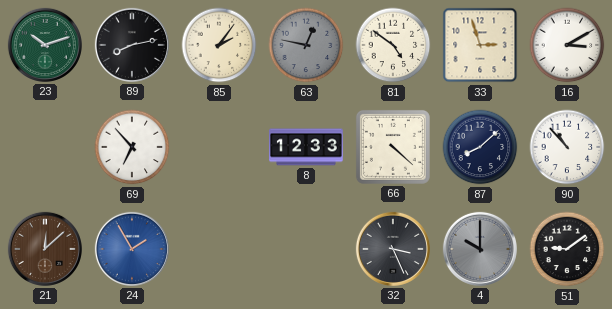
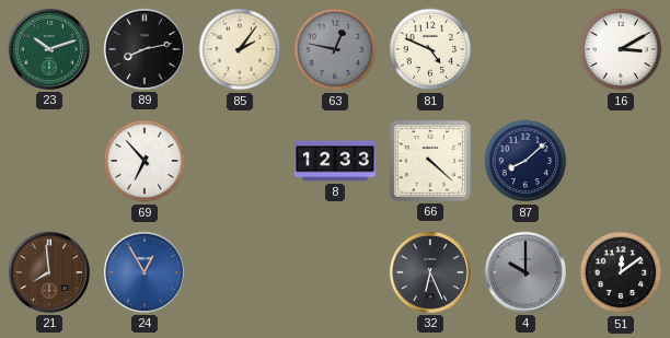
81: 4:51 -> 4:49 (430, 49)
33: 2:57 -> none (480, 45)
90: 10:53 -> none (567, 147)
21: 12:08 -> 7:59 (49, 272)
24: 1:55 -> 12:55 (145, 272)
32: 3:26 -> 6:26 (430, 272)
51: 9:09 -> 12:09 (621, 272)
